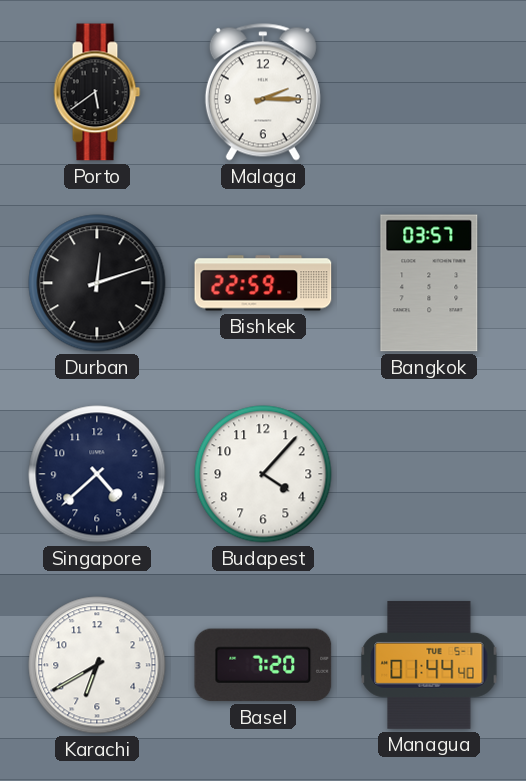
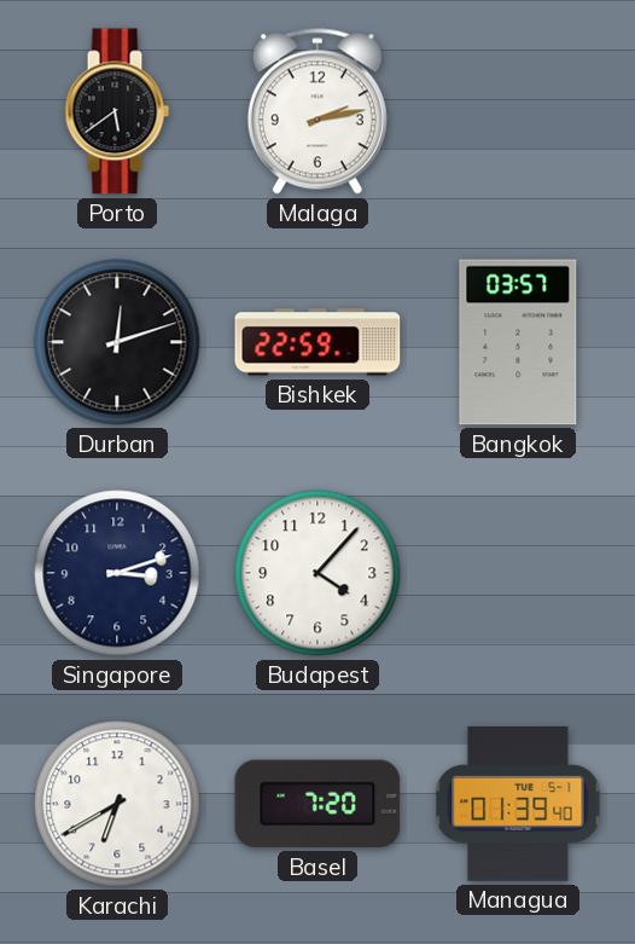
Malaga: 2:15 -> 2:13 (317, 111)
Singapore: 4:38 -> 3:12 (117, 573)
Managua: 01:44 -> 01:39 (518, 804)
